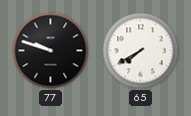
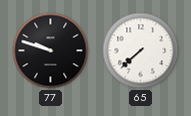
65: 7:40 -> 7:38 (141, 51)
